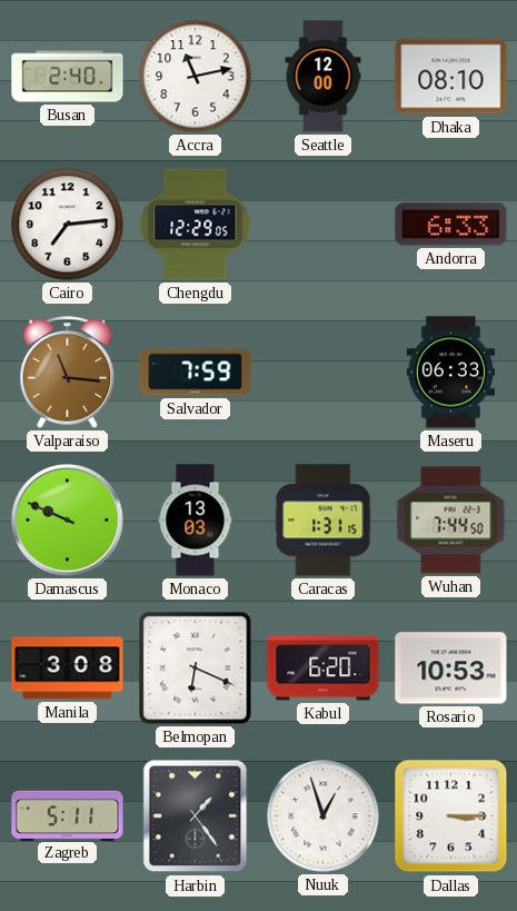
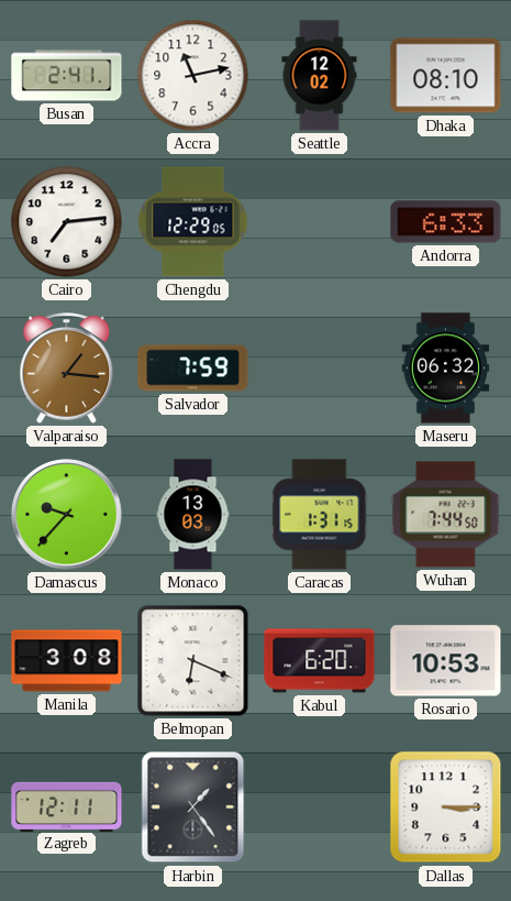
Busan: 2:40 -> 2:41 (67, 76)
Seattle: 12:00 -> 12:02 (320, 76)
Valparaiso: 11:16 -> 1:16 (67, 369)
Maseru: 06:33 -> 06:32 (446, 369)
Damascus: 9:49 -> 9:37 (67, 515)
Zagreb: 5:11 -> 12:11 (67, 806)
Nuuk: 12:57 -> none (324, 816)
